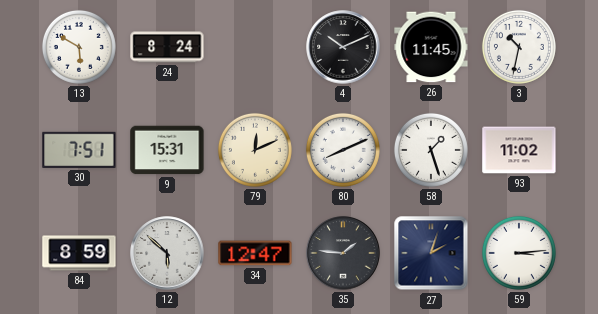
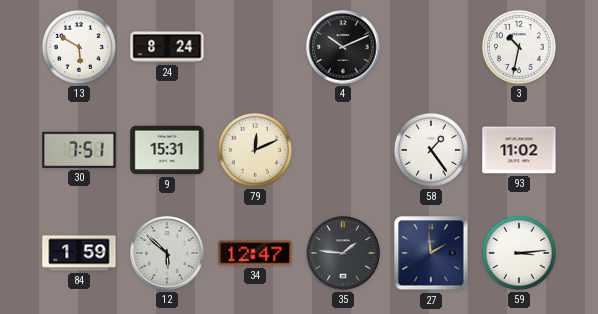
26: 11:45 -> none (431, 47)
80: 8:11 -> none (343, 150)
58: 1:27 -> 1:24 (431, 150)
84: 8:59 -> 1:59 (79, 253)
27: 2:03 -> 1:59 (431, 253)
